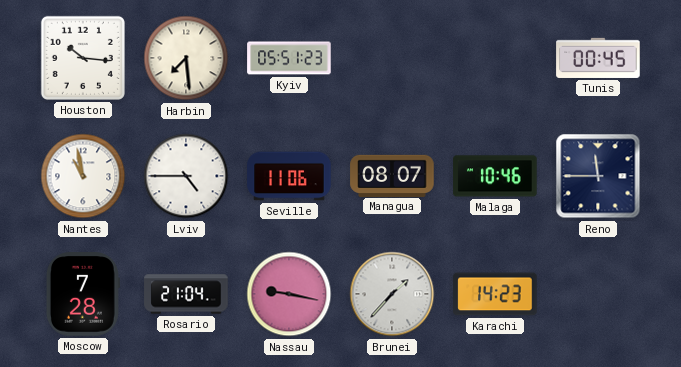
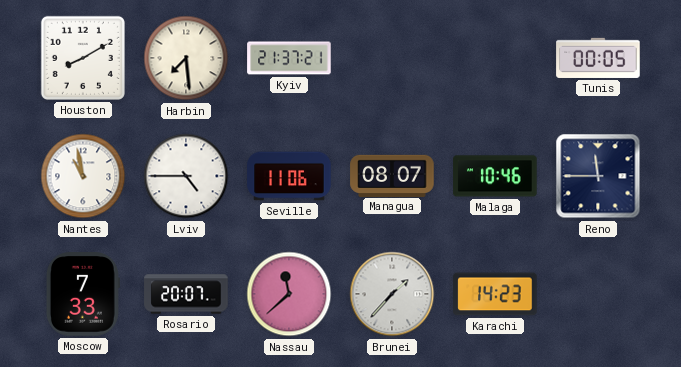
Houston: 10:16 -> 8:10 (83, 58)
Kyiv: 05:51 -> 21:37 (289, 58)
Tunis: 00:45 -> 00:05 (598, 58)
Moscow: 7:28 -> 7:33 (83, 294)
Rosario: 21:04 -> 20:07 (186, 294)
Nassau: 9:17 -> 11:38 (289, 294)
